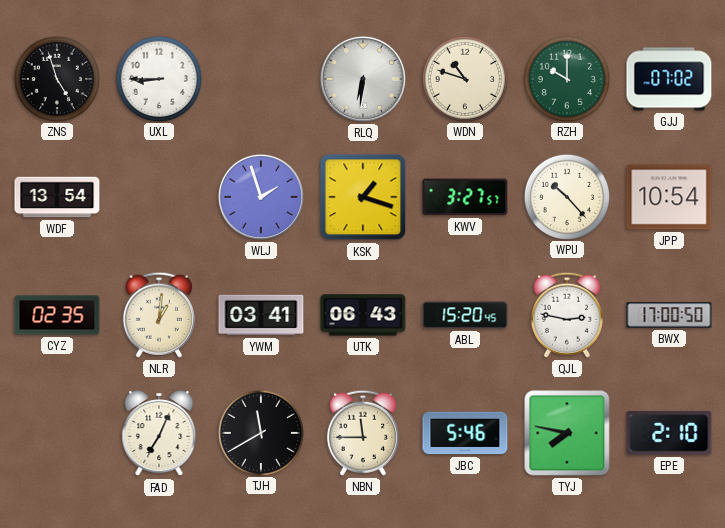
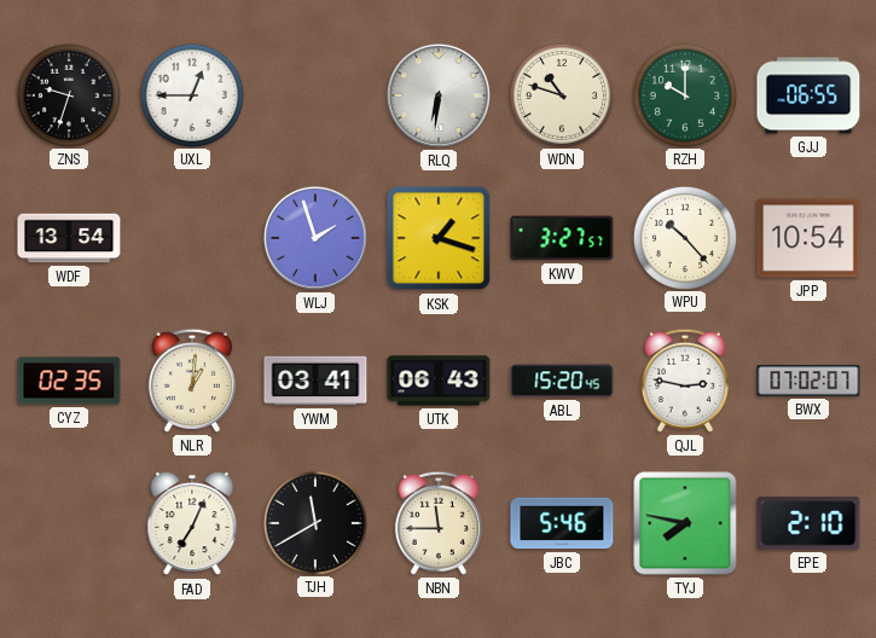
ZNS: 4:57 -> 9:33 (68, 94)
UXL: 8:45 -> 12:45 (191, 94)
GJJ: 07:02 -> 06:55 (808, 95)
BWX: 17:00 -> 07:02 (808, 381)
